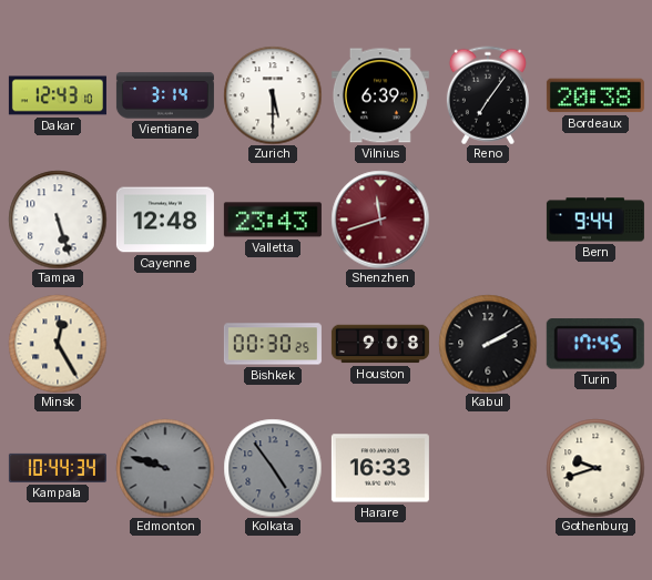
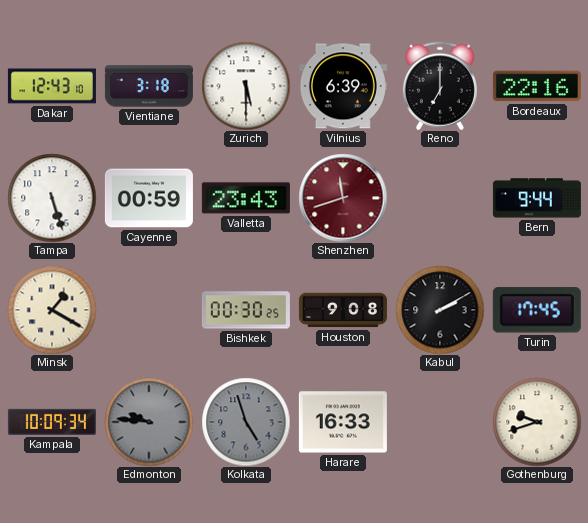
Vientiane: 3:14 -> 3:18 (149, 86)
Reno: 7:06 -> 7:00 (440, 86)
Bordeaux: 20:38 -> 22:16 (537, 86)
Cayenne: 12:48 -> 00:59 (149, 198)
Minsk: 12:25 -> 1:20 (52, 310)
Kampala: 10:44 -> 10:09 (52, 422)
Edmonton: 9:48 -> 9:46 (149, 422)
Kolkata: 4:54 -> 4:57 (246, 422)
